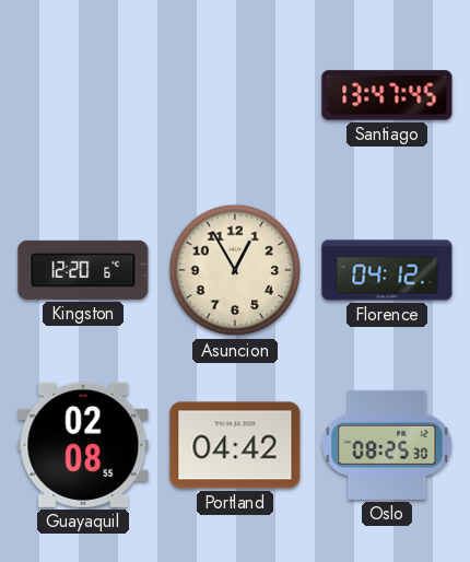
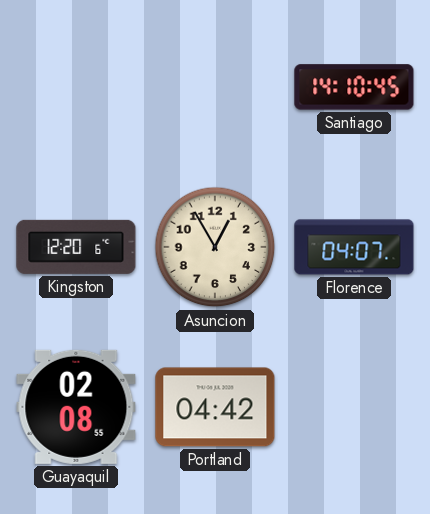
Santiago: 13:47 -> 14:10 (354, 87)
Florence: 04:12 -> 04:07 (354, 247)
Oslo: 08:25 -> none (387, 445)
